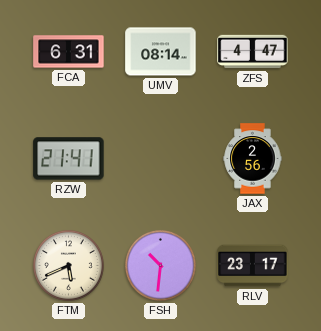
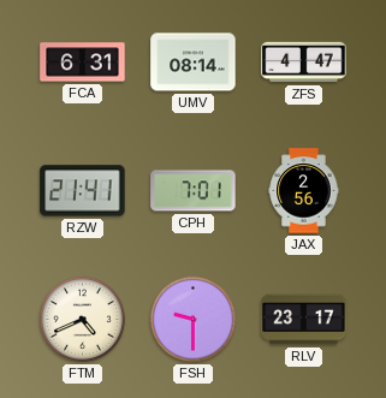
CPH: none -> 7:01 (194, 191)
FTM: 5:41 -> 4:41 (82, 319)
FSH: 10:31 -> 9:30 (192, 319)
